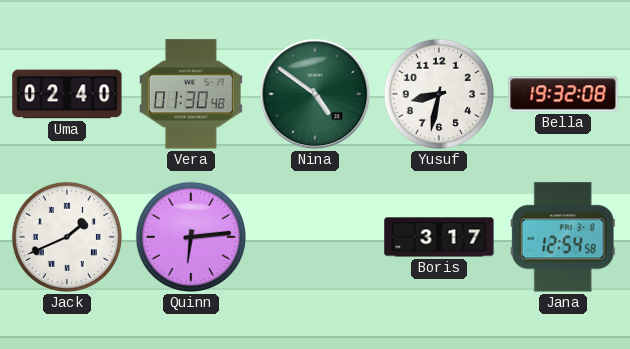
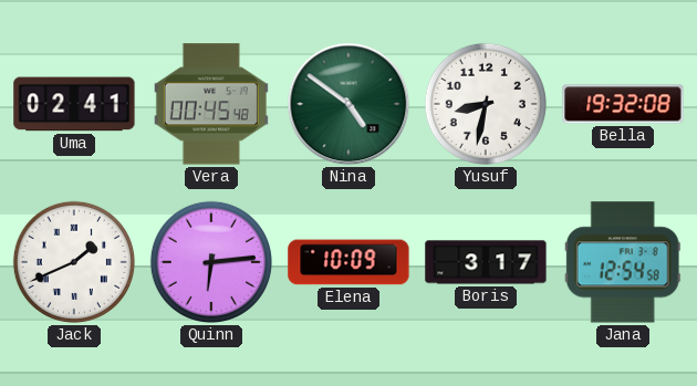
Uma: 02:40 -> 02:41 (74, 104)
Vera: 01:30 -> 00:45 (211, 104)
Elena: none -> 10:09 (348, 262)
